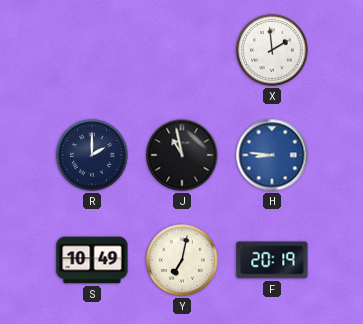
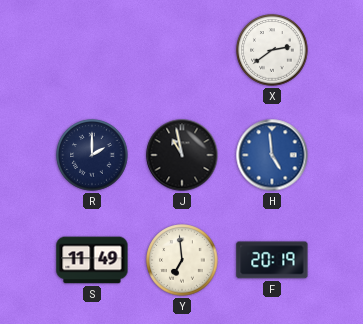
X: 1:59 -> 2:39 (272, 50)
H: 8:46 -> 4:59 (272, 155)
S: 10:49 -> 11:49 (92, 260)
Y: 7:02 -> 6:59 (182, 260)
